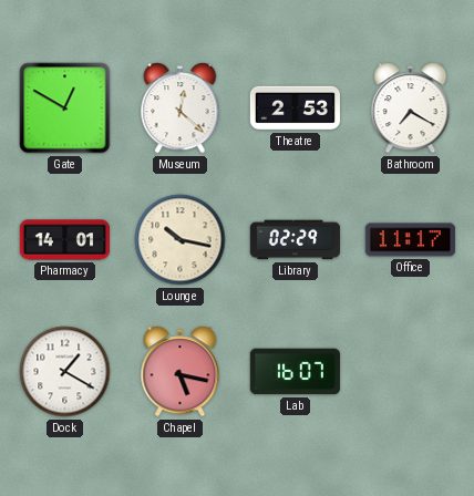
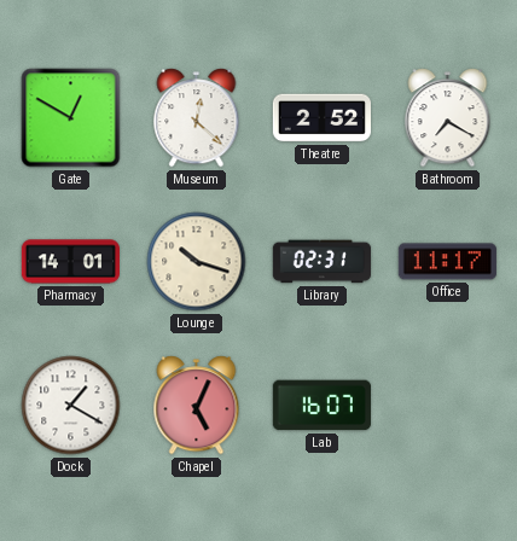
Theatre: 2:53 -> 2:52 (321, 118)
Lounge: 10:17 -> 10:18 (197, 262)
Library: 02:29 -> 02:31 (321, 262)
Chapel: 5:17 -> 5:04 (197, 406)
